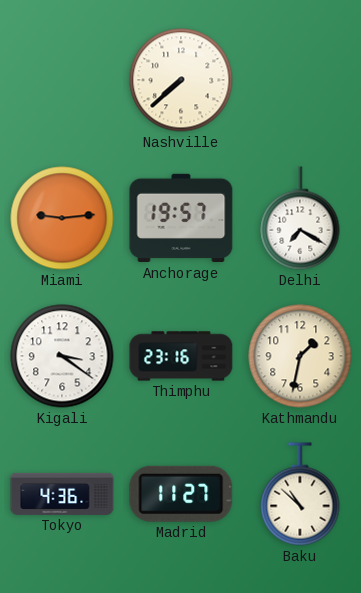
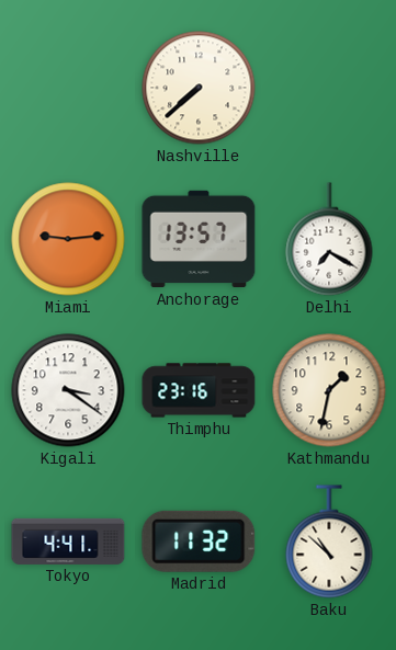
Anchorage: 19:57 -> 13:57 (199, 239)
Tokyo: 4:36 -> 4:41 (68, 541)
Madrid: 11:27 -> 11:32 (199, 541)
